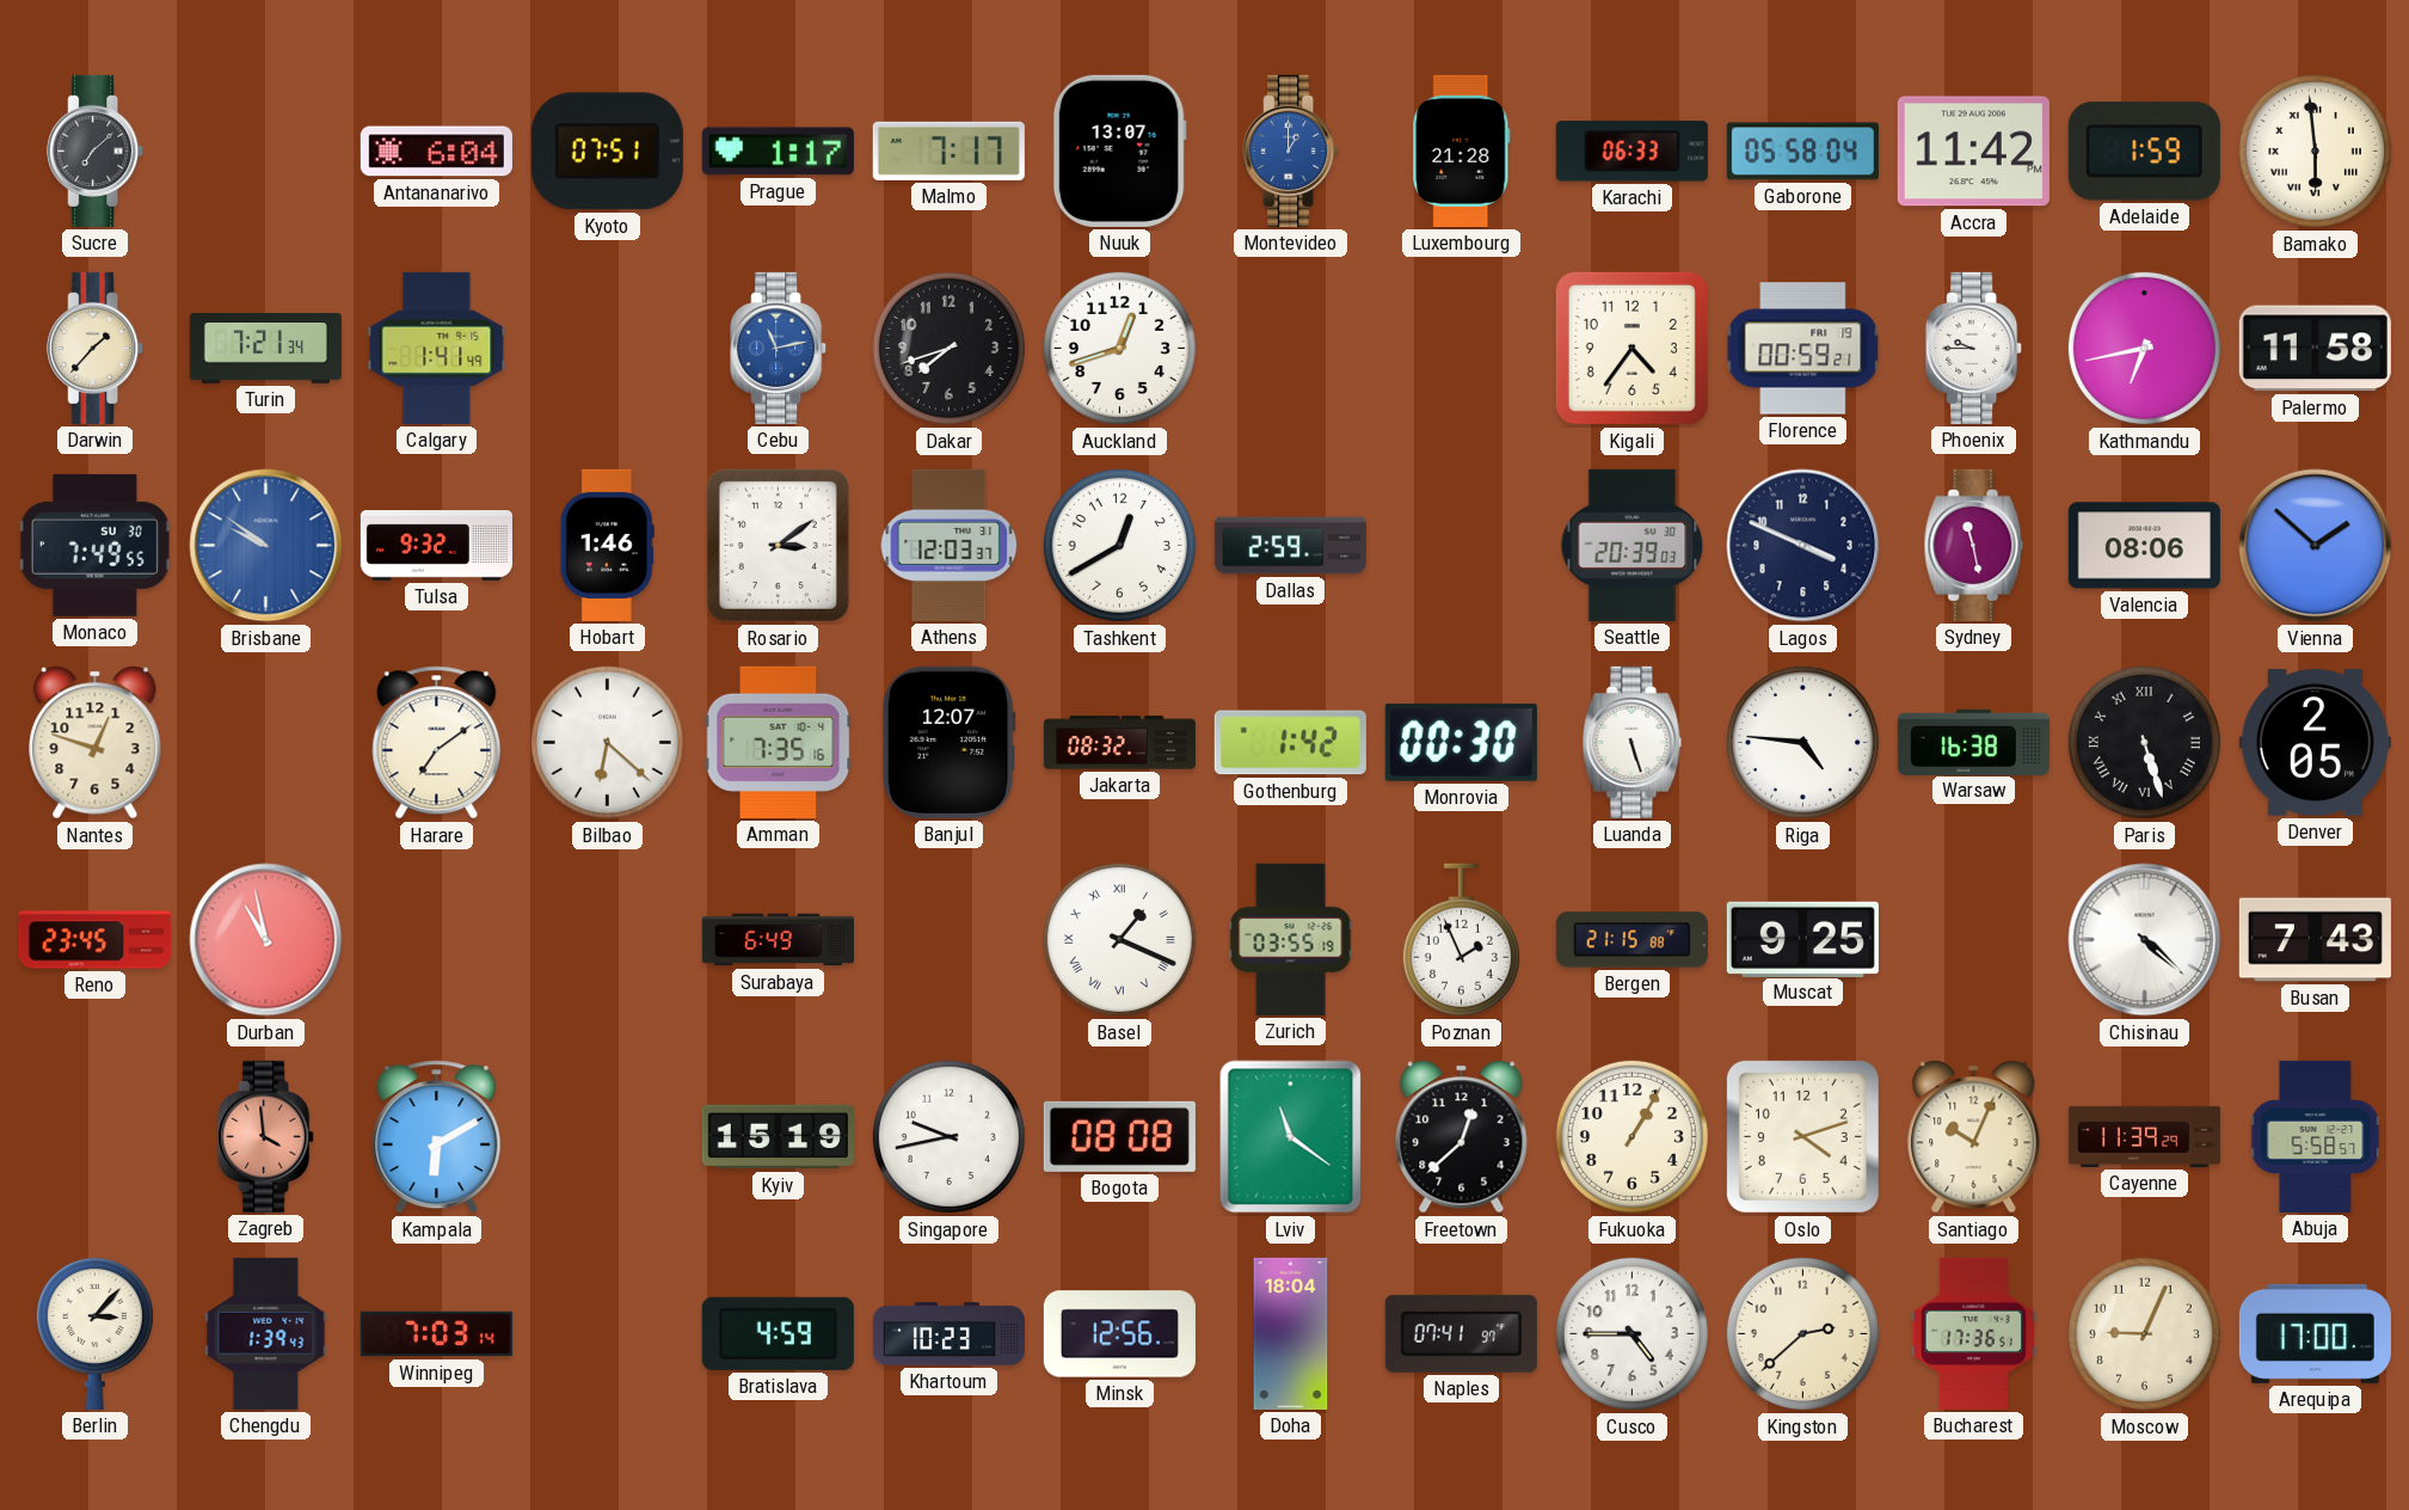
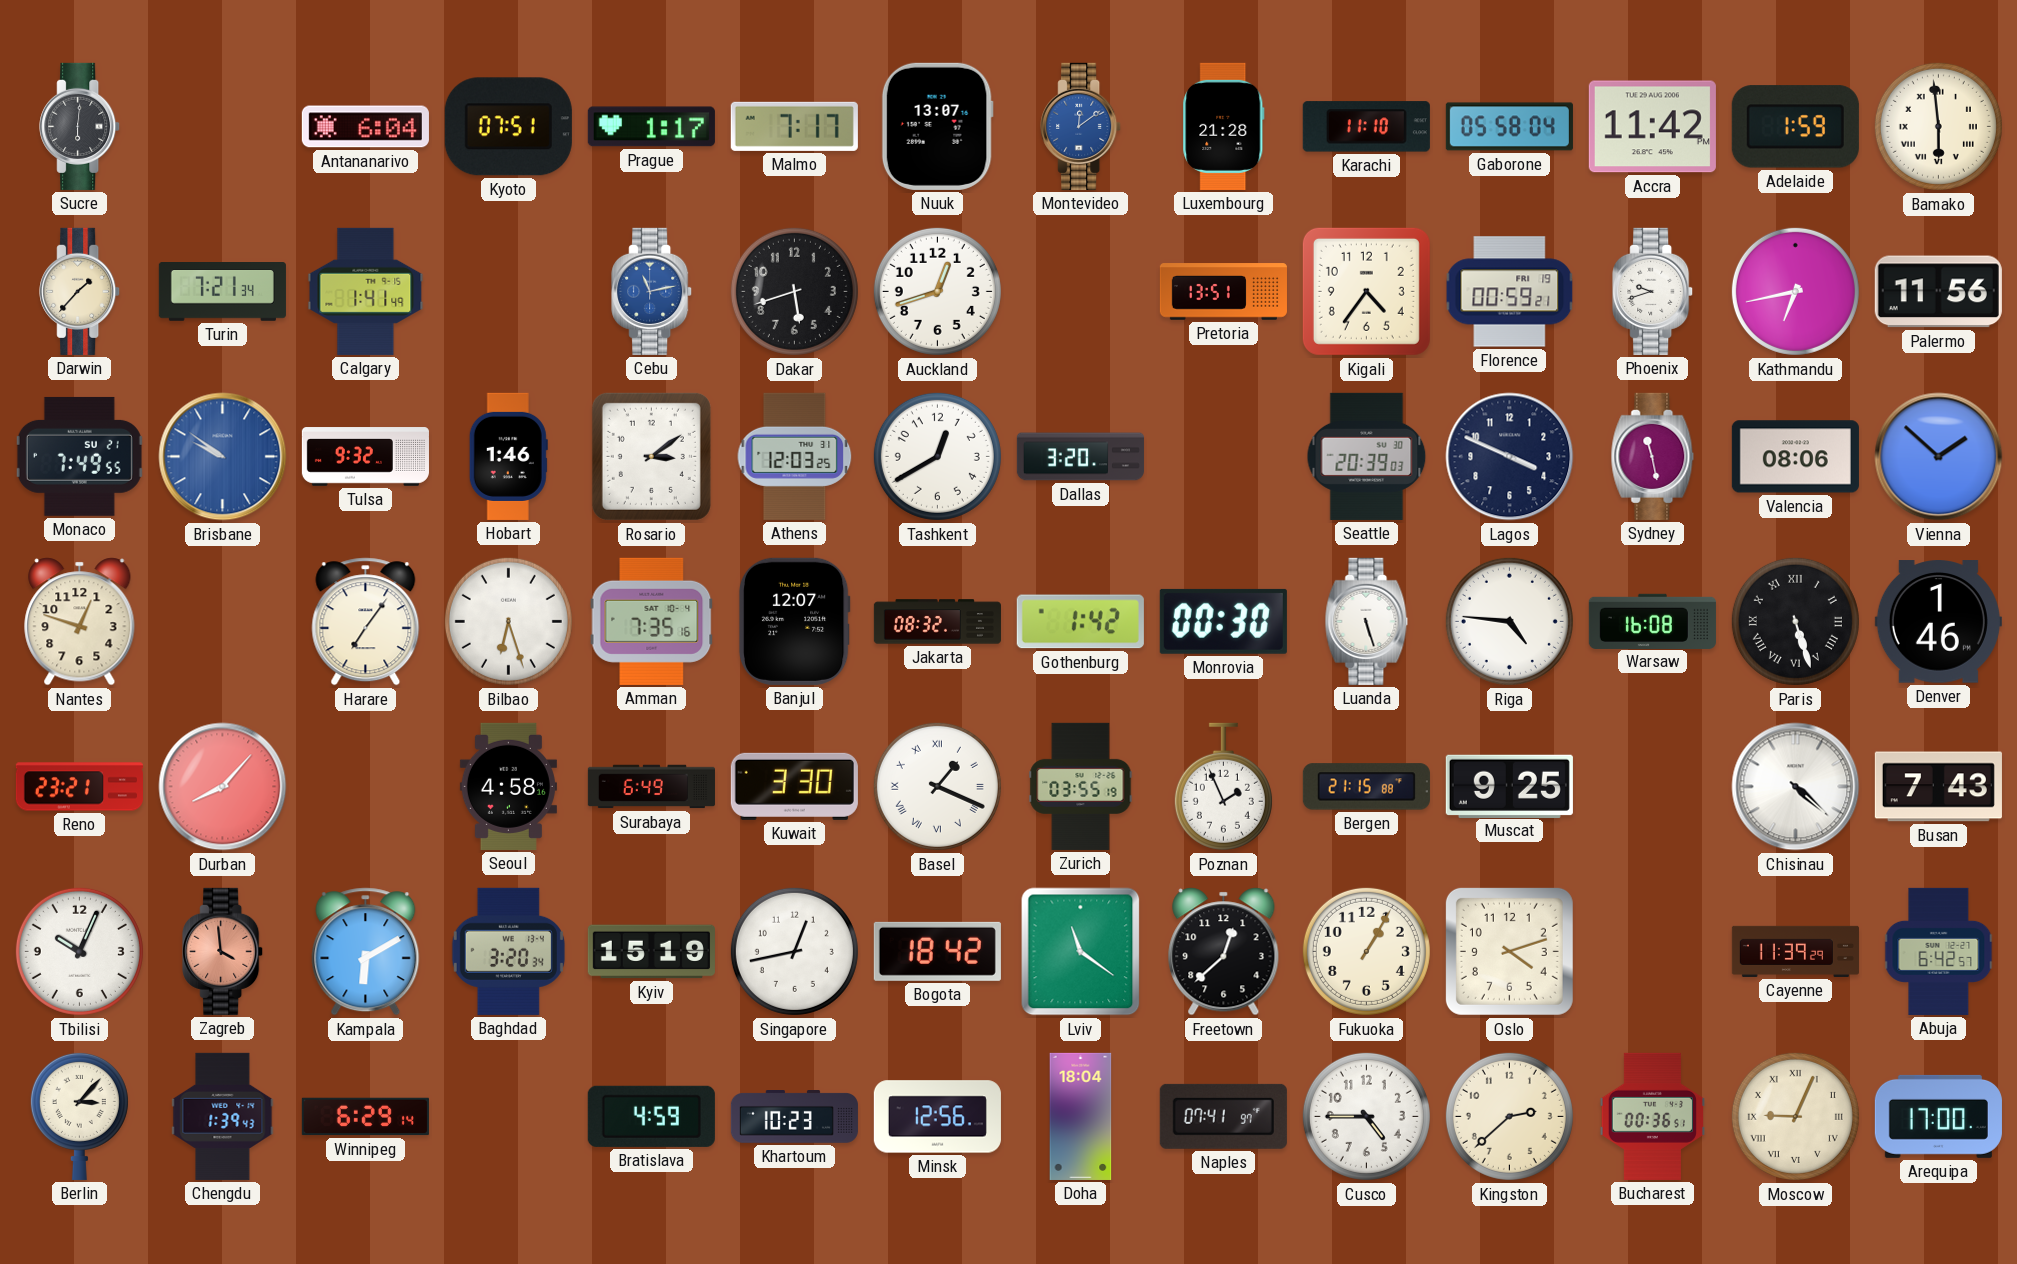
Sucre: 7:08 -> 6:01 (80, 126)
Montevideo: 1:00 -> 12:09 (1081, 126)
Karachi: 06:33 -> 11:10 (1366, 127)
Dakar: 7:42 -> 5:42 (794, 291)
Pretoria: none -> 13:51 (1223, 292)
Phoenix: 9:45 -> 9:42 (1653, 291)
Palermo: 11:58 -> 11:56 (1938, 292)
Monaco date: SU 30 -> SU 21 (79, 456)
Athens: 12:03:37 -> 12:03:25 (795, 456)
Dallas: 2:59 -> 3:20 (1080, 457)
Harare: 7:09 -> 7:06 (366, 622)
Bilbao: 6:22 -> 6:27 (508, 621)
Warsaw: 16:38 -> 16:08 (1652, 621)
Denver: 2:05 -> 1:46 (1938, 622)
Reno: 23:45 -> 23:21 (79, 787)
Durban: 10:58 -> 8:07 (223, 787)
Seoul: none -> 4:58 (508, 786)
Kuwait: none -> 3:30 (794, 786)
Tbilisi: none -> 10:04 (79, 951)
Baghdad: none -> 3:20 (508, 951)
Singapore: 9:43 -> 12:43 (794, 951)
Bogota: 08:08 -> 18:42 (937, 951)
Santiago: 10:04 -> none (1974, 1137)
Abuja: 5:58 -> 6:42 (1939, 951)
Winnipeg: 7:03 -> 6:29 (365, 1117)
Bucharest: 17:36 -> 00:36 (1652, 1116)
Moscow numerals: Arabic -> Roman (1795, 1116)
